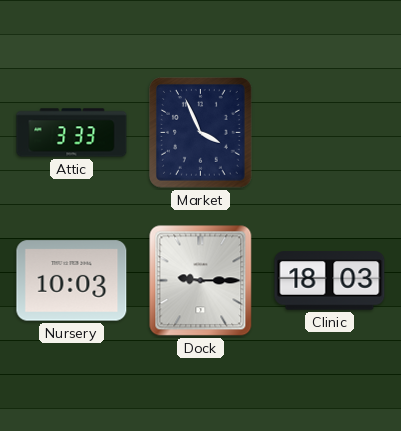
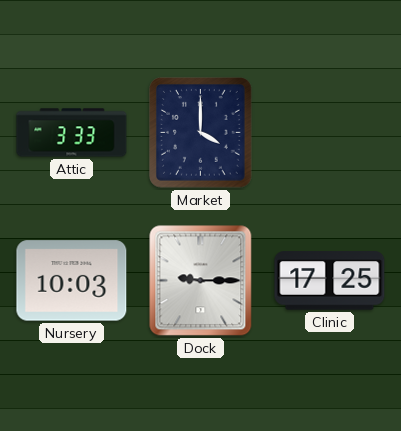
Market: 3:56 -> 4:00 (201, 133)
Clinic: 18:03 -> 17:25 (330, 281)
